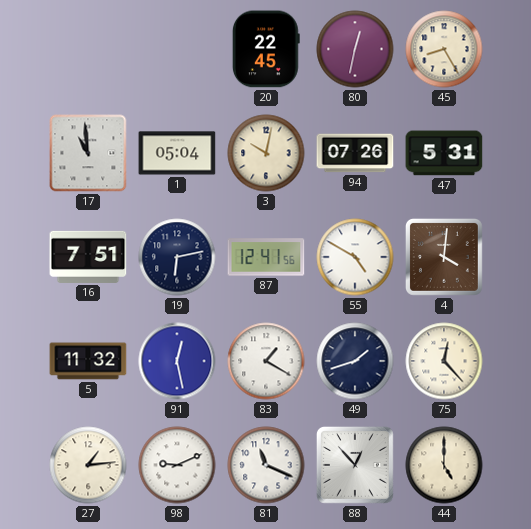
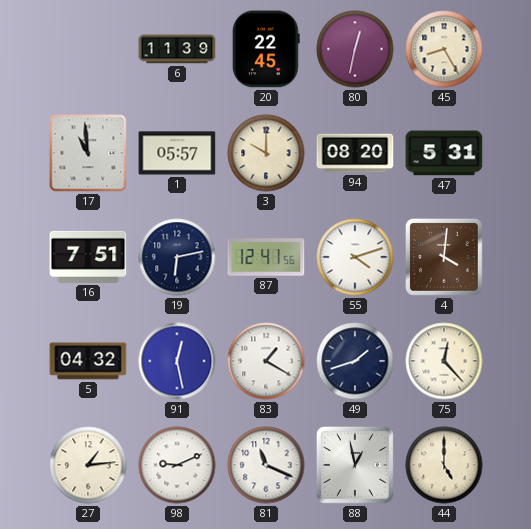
6: none -> 11:39 (177, 49)
1: 05:04 -> 05:57 (177, 153)
3: 10:02 -> 10:00 (266, 153)
94: 07:26 -> 08:20 (355, 153)
55: 4:50 -> 4:12 (355, 257)
5: 11:32 -> 04:32 (88, 361)
88: 12:53 -> 12:58 (355, 465)
